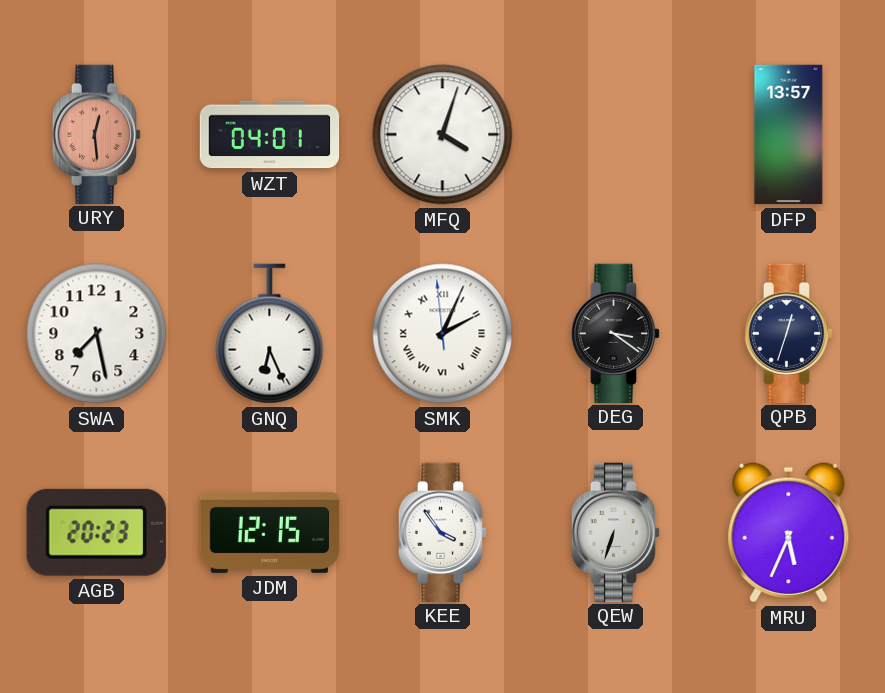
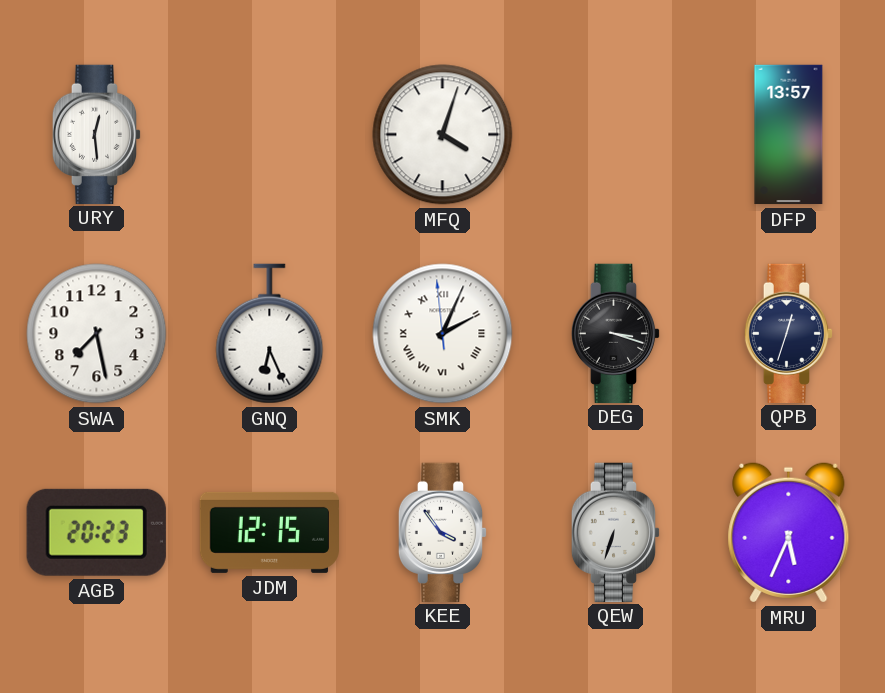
URY dial: salmon -> white (97, 134)
WZT: 04:01 -> none (270, 135)
DEG: 3:21 -> 3:18 (616, 333)
